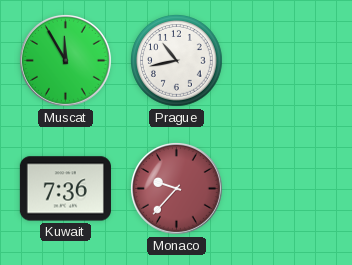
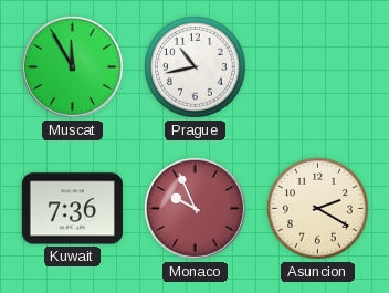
Monaco: 9:37 -> 9:56 (195, 208)
Asuncion: none -> 2:20 (318, 209)
